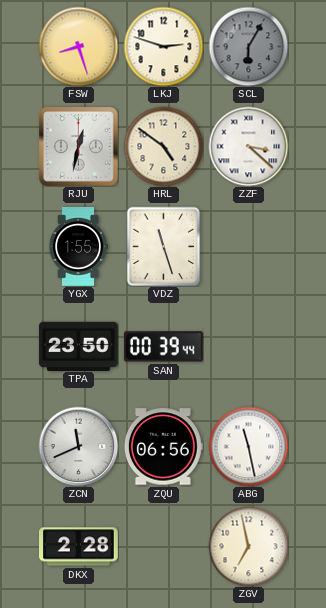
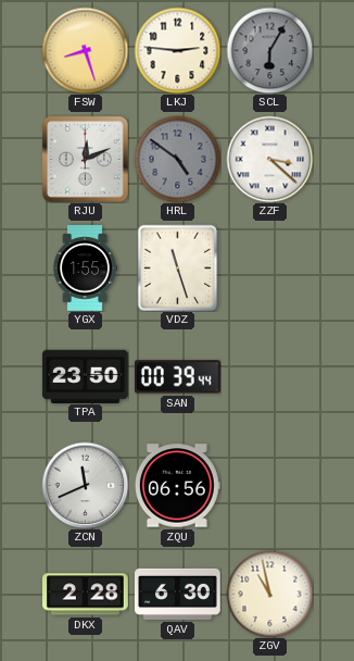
LKJ: 2:48 -> 2:46 (177, 50)
RJU: 12:32 -> 12:11 (86, 160)
HRL dial: cream -> grey (177, 159)
ABG: 11:28 -> none (248, 446)
QAV: none -> 6:30 (178, 594)
ZGV: 6:58 -> 10:58 (269, 594)
